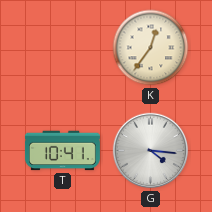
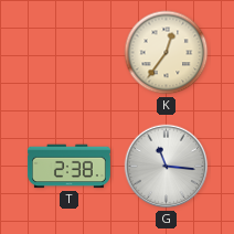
T: 10:41 -> 2:38 (68, 167)
G: 4:16 -> 11:16 (167, 167)
